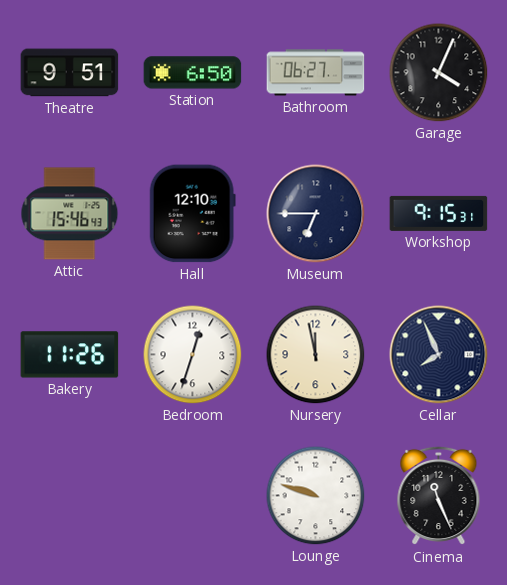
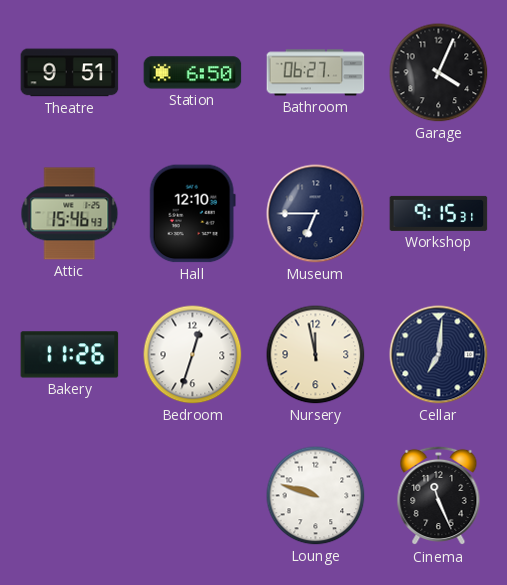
Cellar: 7:56 -> 7:01 (439, 355)
